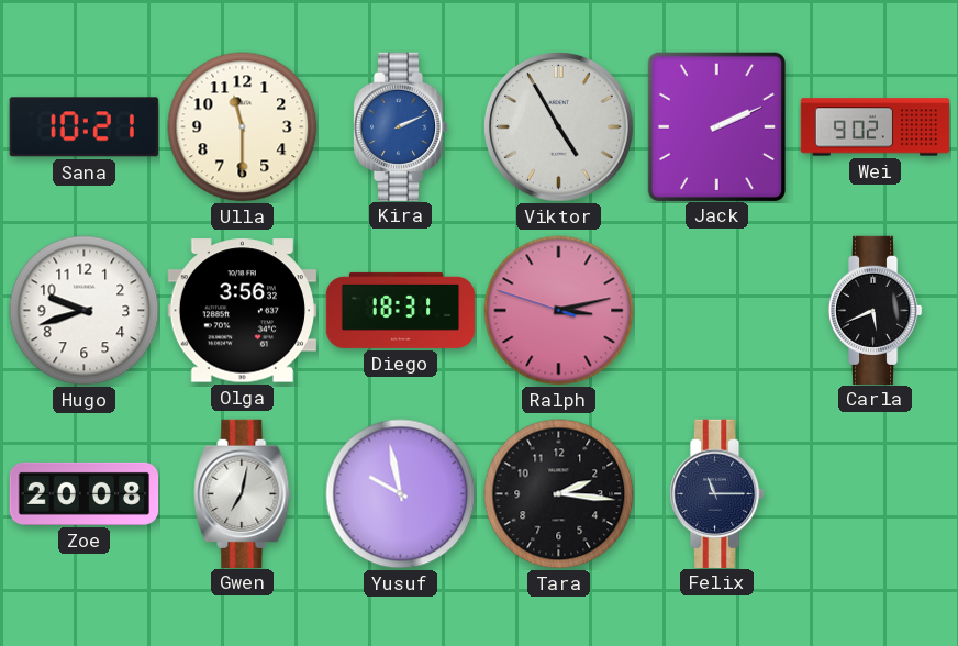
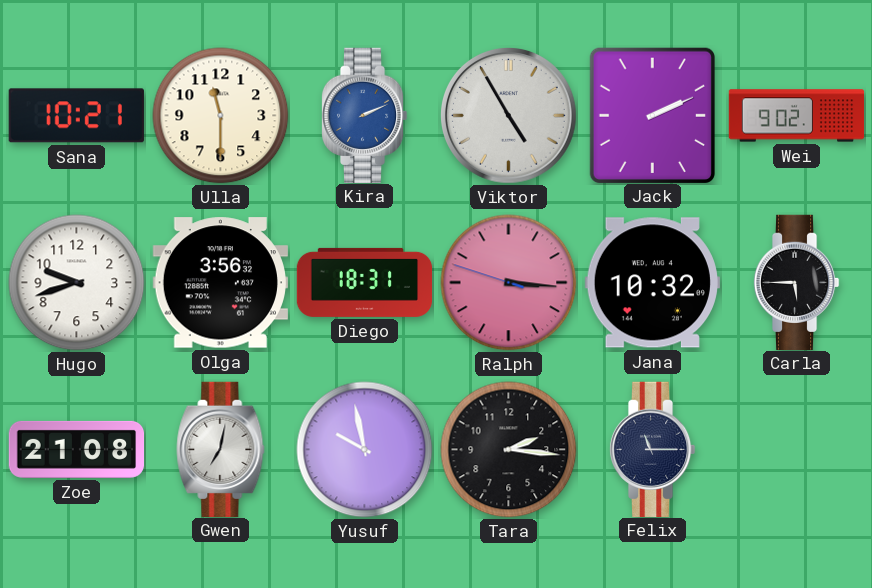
Ralph: 3:12 -> 3:15 (509, 283)
Jana: none -> 10:32 (652, 283)
Carla: 5:41 -> 5:45 (796, 282)
Zoe: 20:08 -> 21:08 (77, 449)
